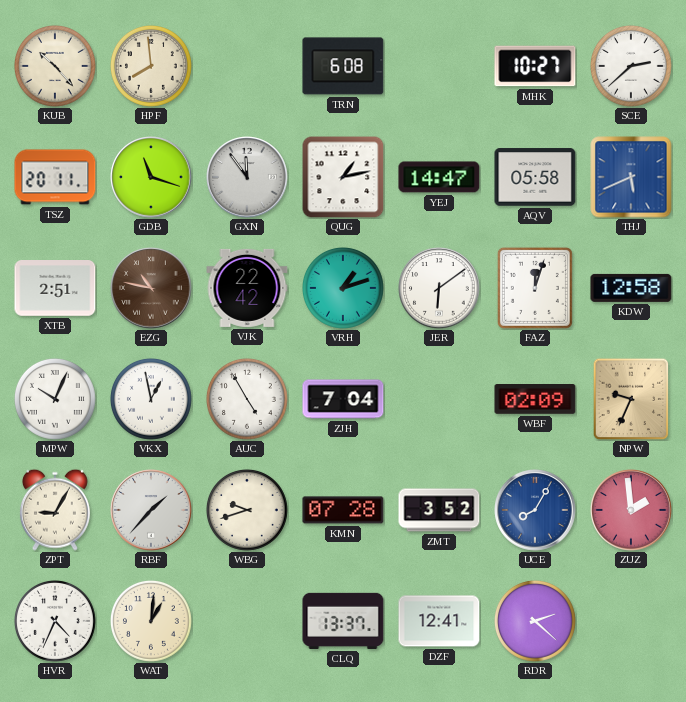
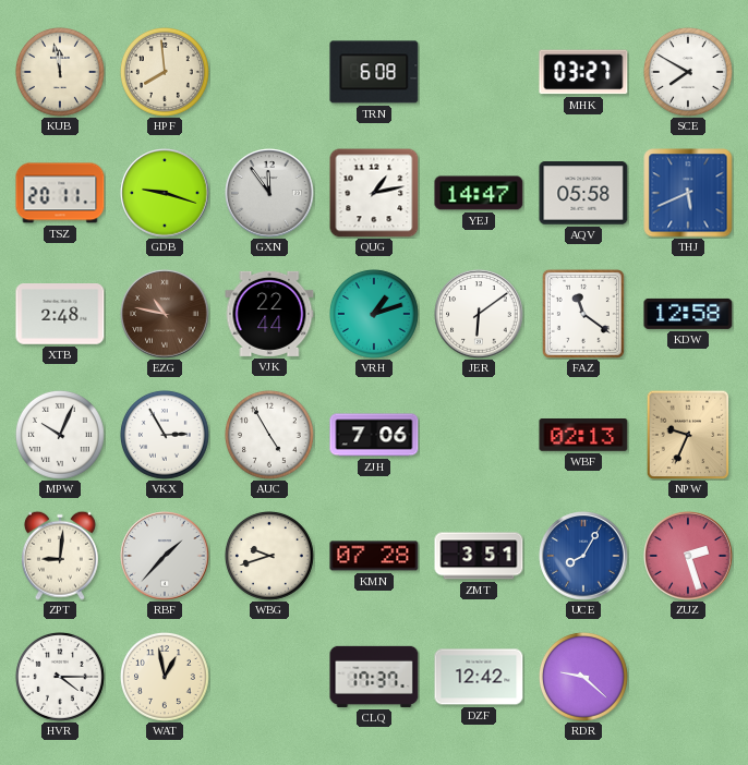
KUB: 10:23 -> 11:58 (60, 72)
MHK: 10:27 -> 03:27 (583, 72)
SCE: 2:38 -> 7:50 (688, 72)
GDB: 11:18 -> 9:18 (165, 193)
XTB: 2:51 -> 2:48 (60, 315)
VJK: 22:42 -> 22:44 (269, 314)
FAZ: 12:03 -> 11:21 (583, 314)
VKX: 12:58 -> 2:55 (165, 435)
ZJH: 7:04 -> 7:06 (374, 435)
WBF: 02:09 -> 02:13 (583, 435)
ZPT: 9:05 -> 9:01 (60, 556)
ZMT: 3:52 -> 3:51 (479, 556)
ZUZ: 1:59 -> 2:27 (688, 556)
HVR: 4:34 -> 4:15 (60, 677)
WAT: 1:01 -> 12:58 (165, 677)
CLQ: 13:37 -> 17:37 (374, 677)
DZF: 12:41 -> 12:42 (479, 677)
RDR: 2:22 -> 9:22 (583, 677)
